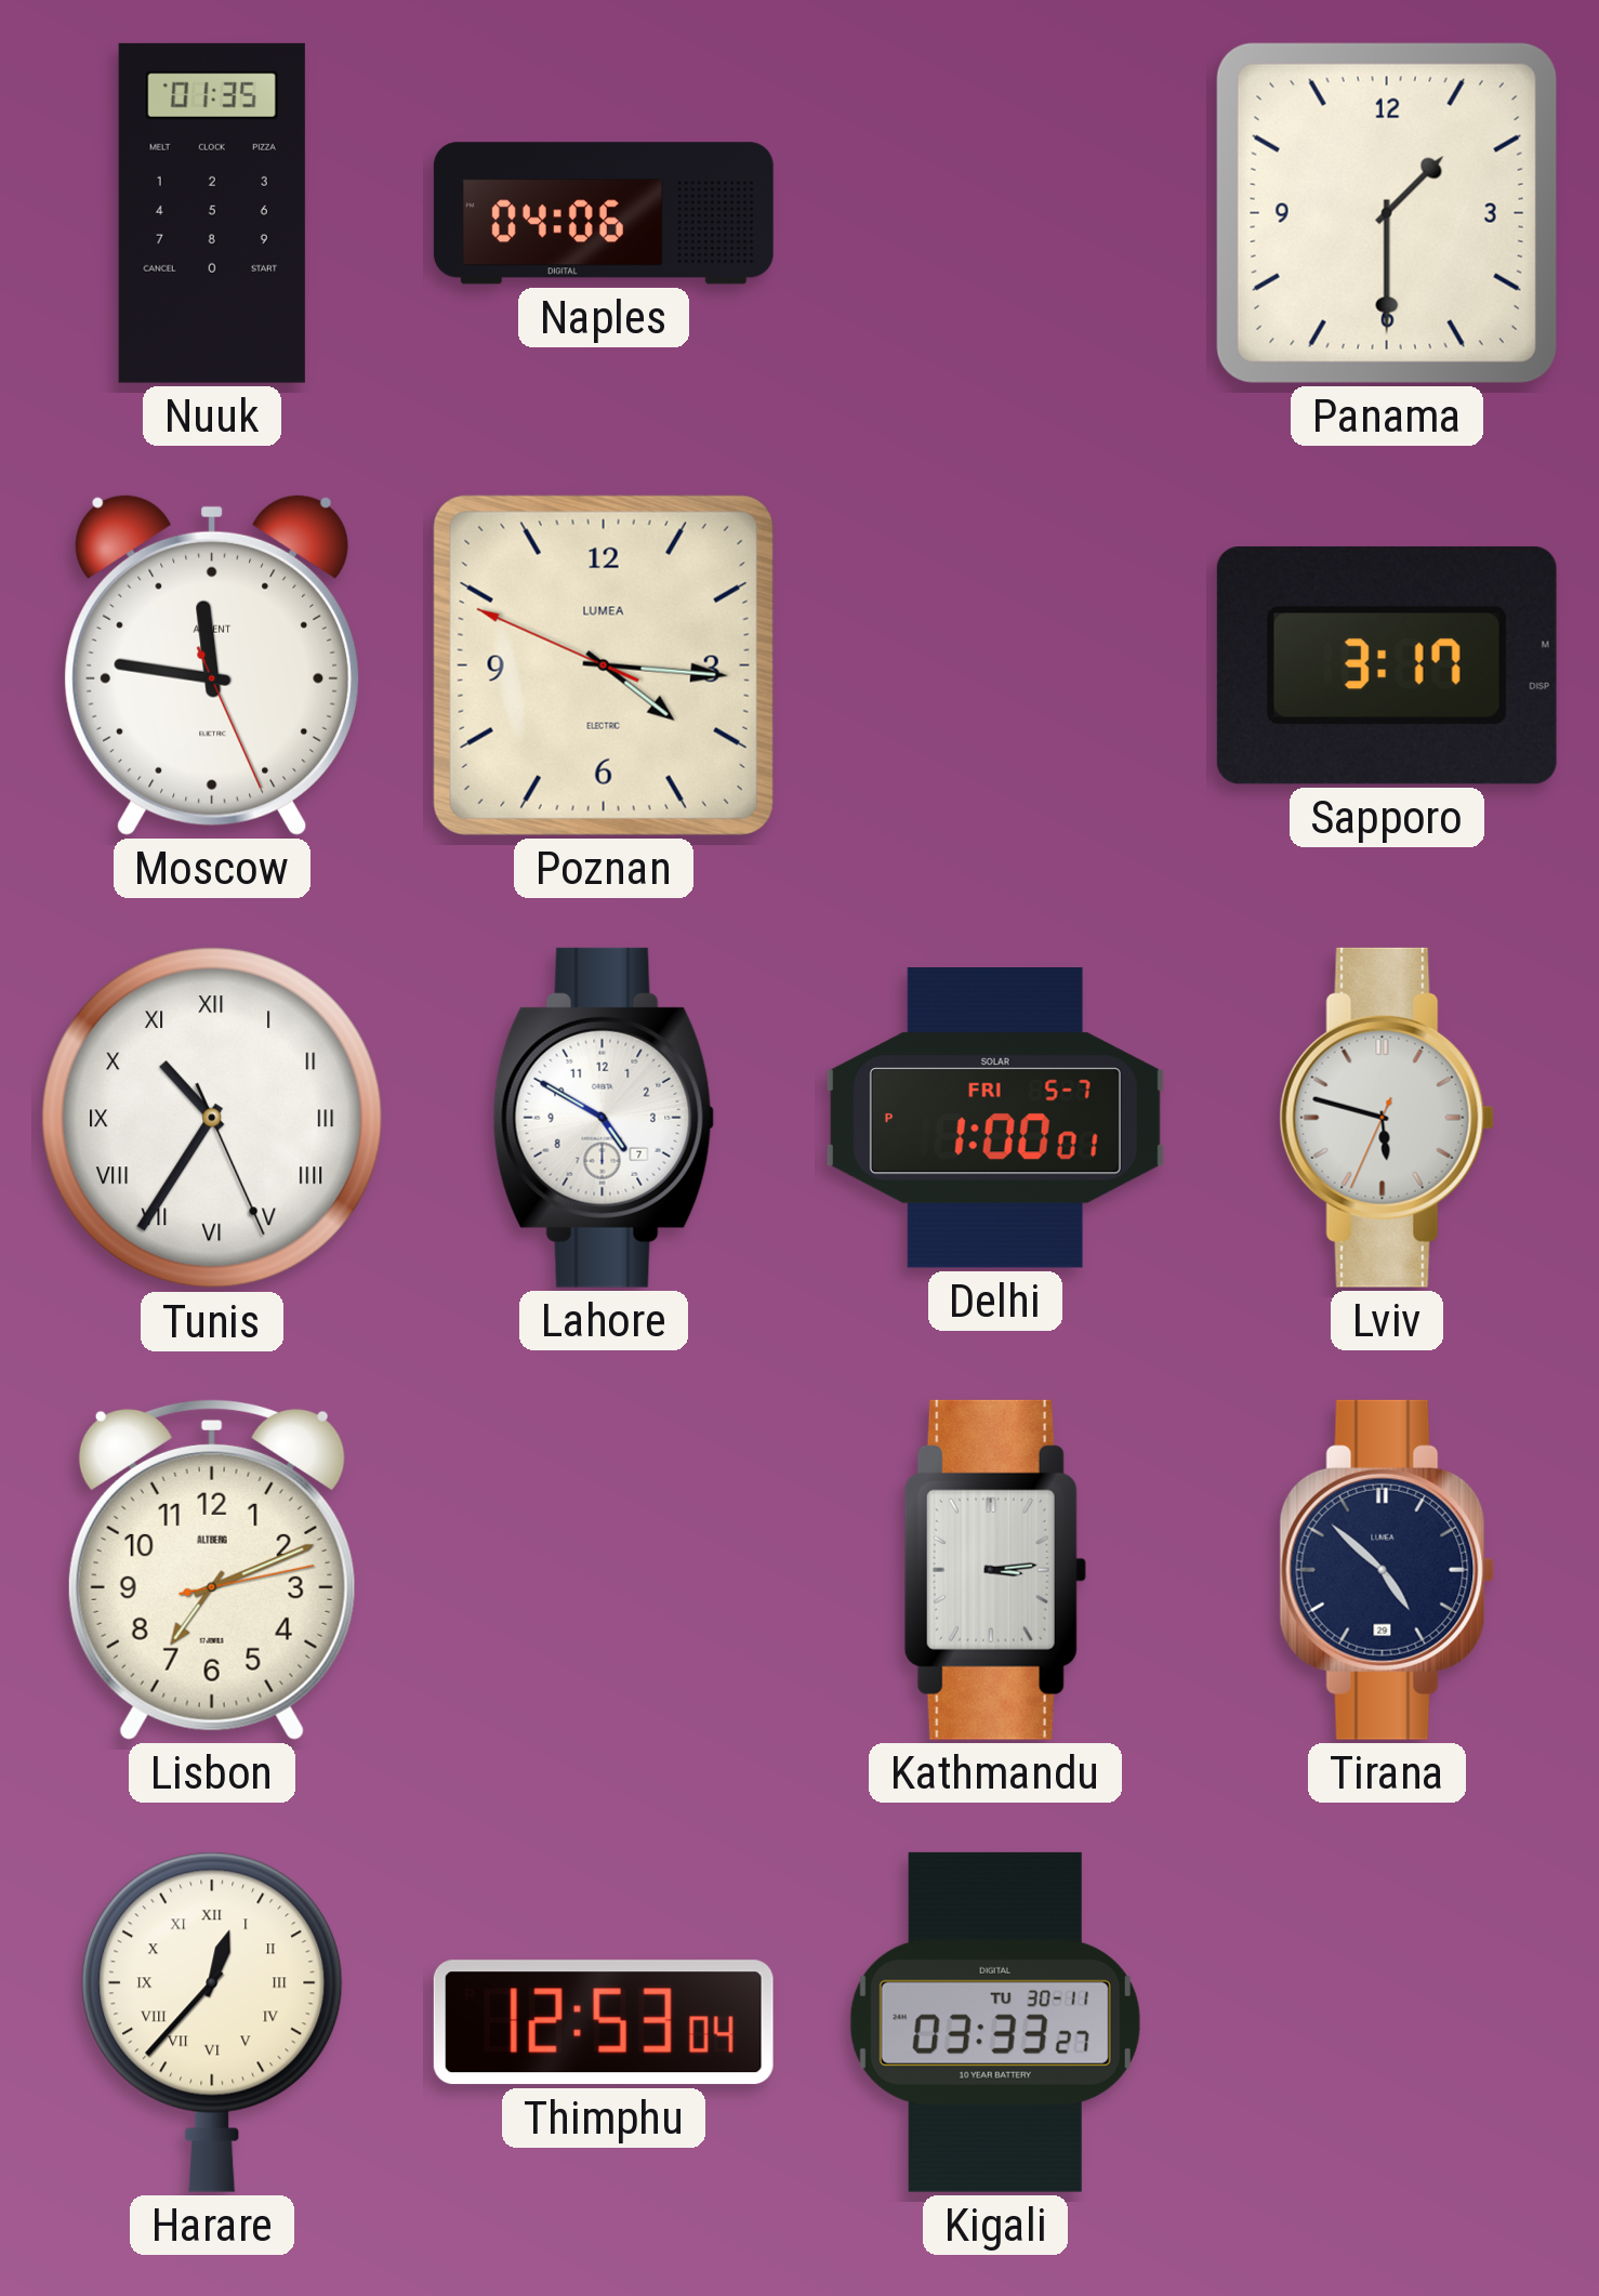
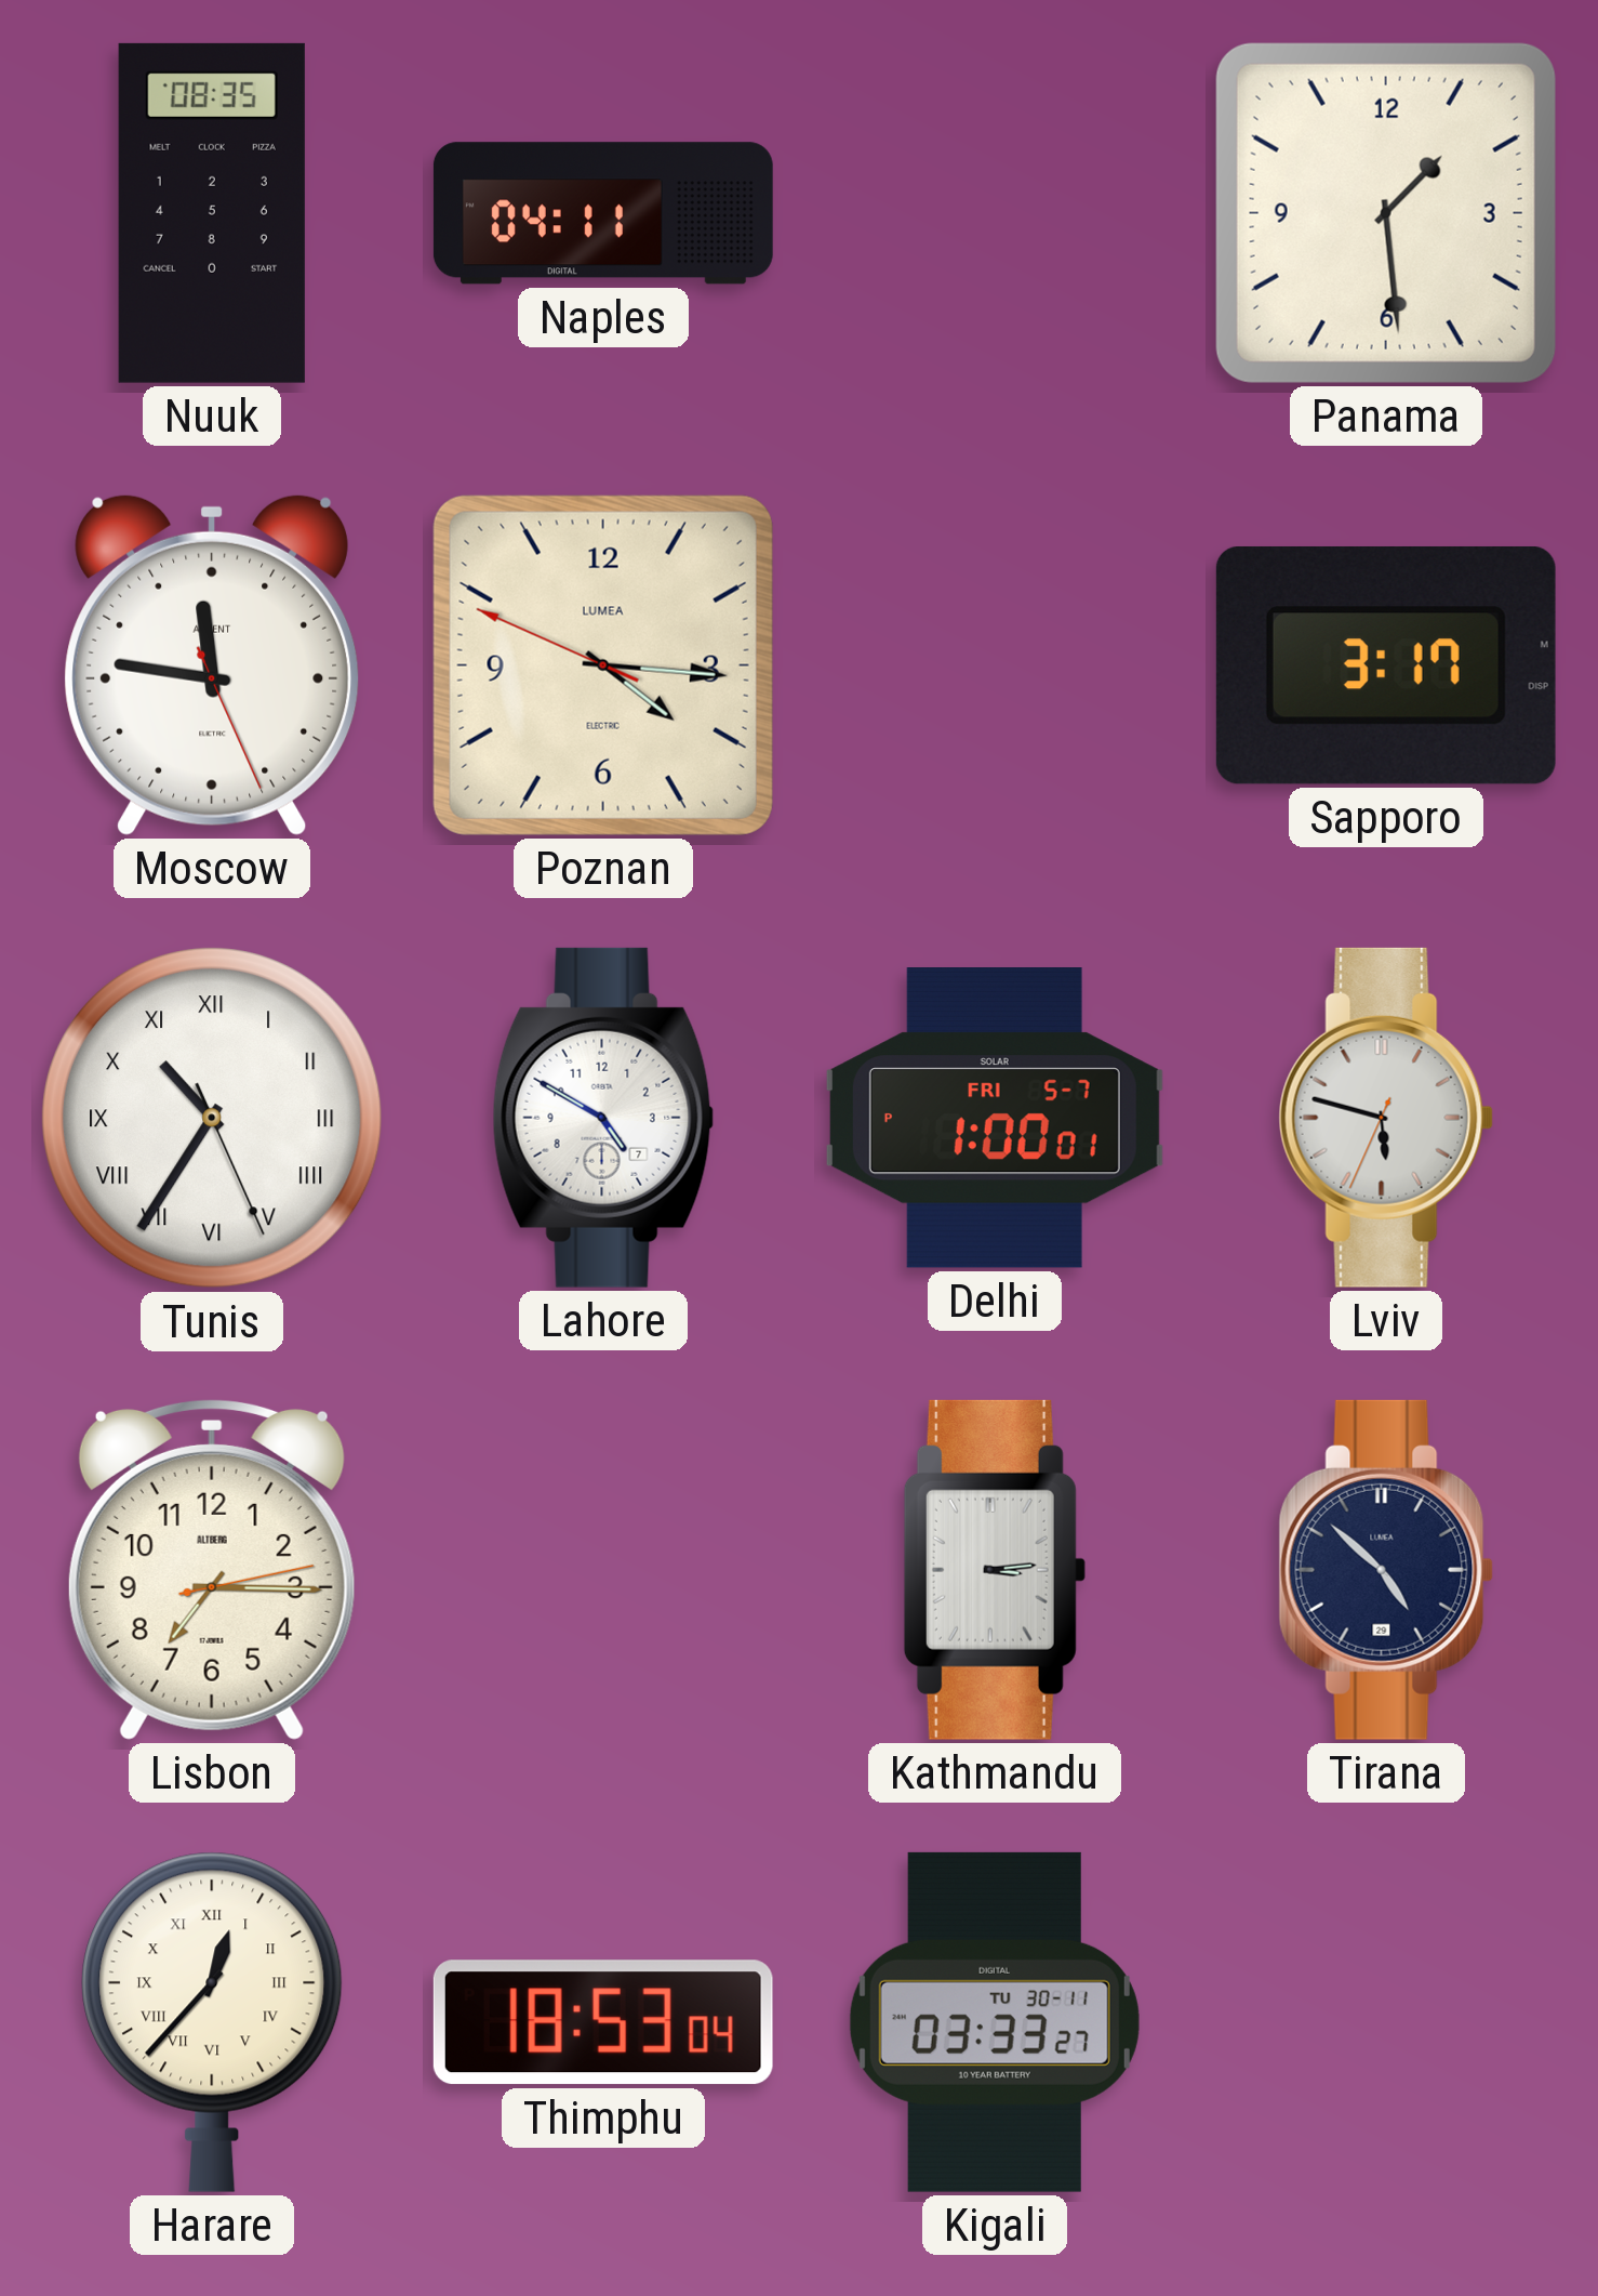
Nuuk: 01:35 -> 08:35 (212, 213)
Naples: 04:06 -> 04:11 (603, 213)
Panama: 1:30 -> 1:29 (1386, 213)
Lisbon: 7:11 -> 7:15 (212, 1569)
Thimphu: 12:53 -> 18:53 (603, 2022)
